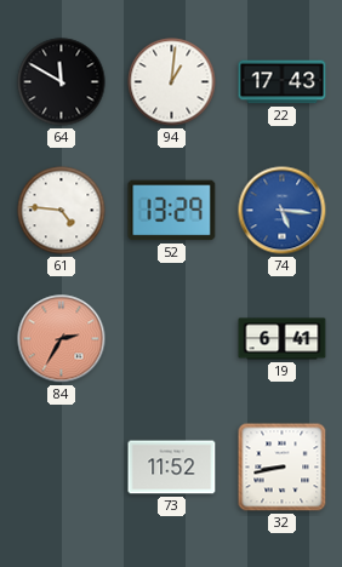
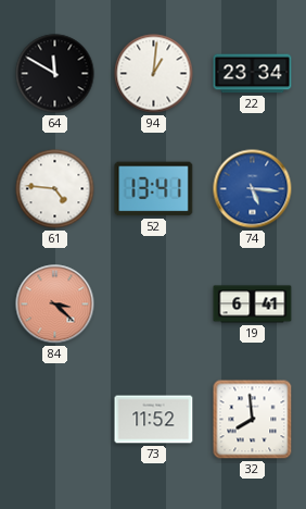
22: 17:43 -> 23:34 (253, 74)
52: 13:29 -> 13:41 (154, 189)
84: 2:35 -> 3:22 (55, 305)
32: 8:43 -> 7:59 (253, 420)
